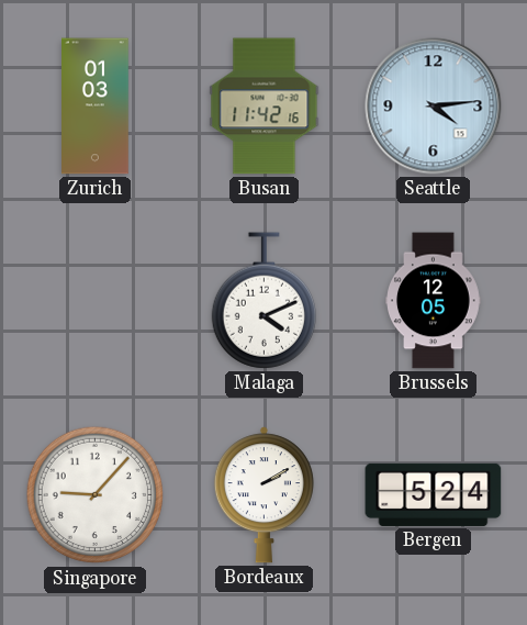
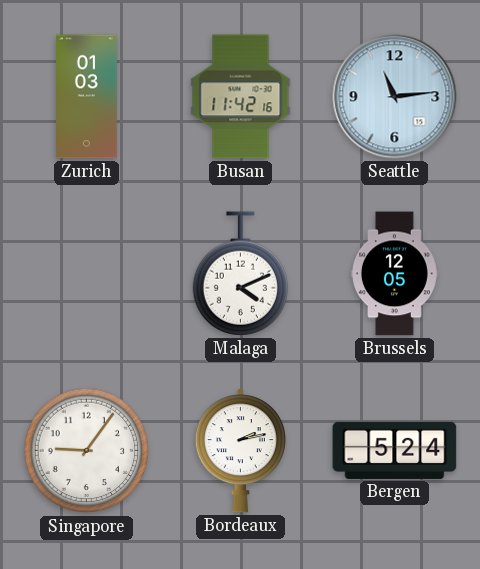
Seattle: 4:14 -> 11:14 (395, 97)
Singapore: 9:07 -> 9:06 (87, 451)
Bordeaux: 2:10 -> 2:13 (240, 451)
